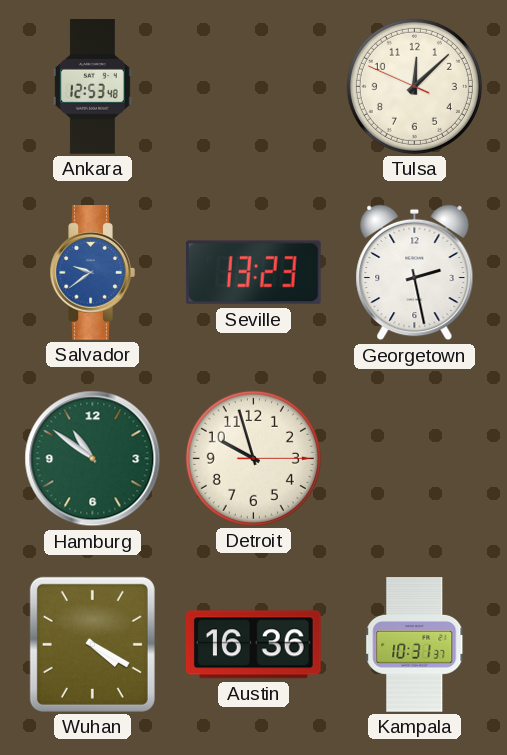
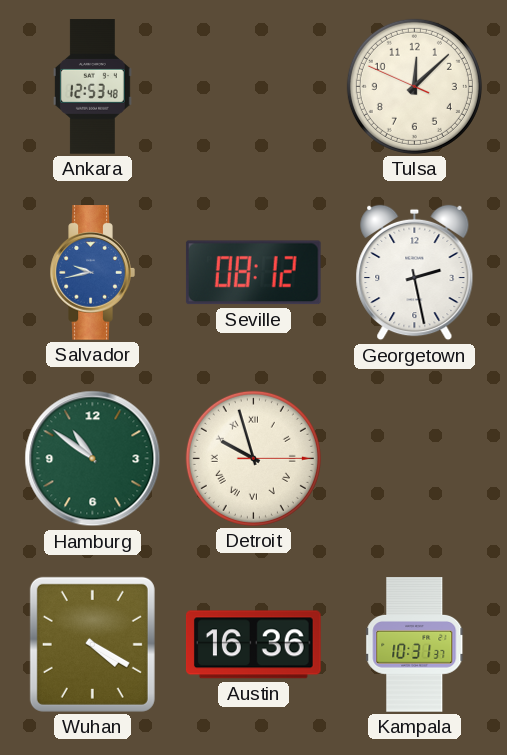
Salvador: 9:39 -> 9:43 (92, 273)
Seville: 13:23 -> 08:12 (253, 273)
Detroit numerals: Arabic -> Roman (253, 458)
